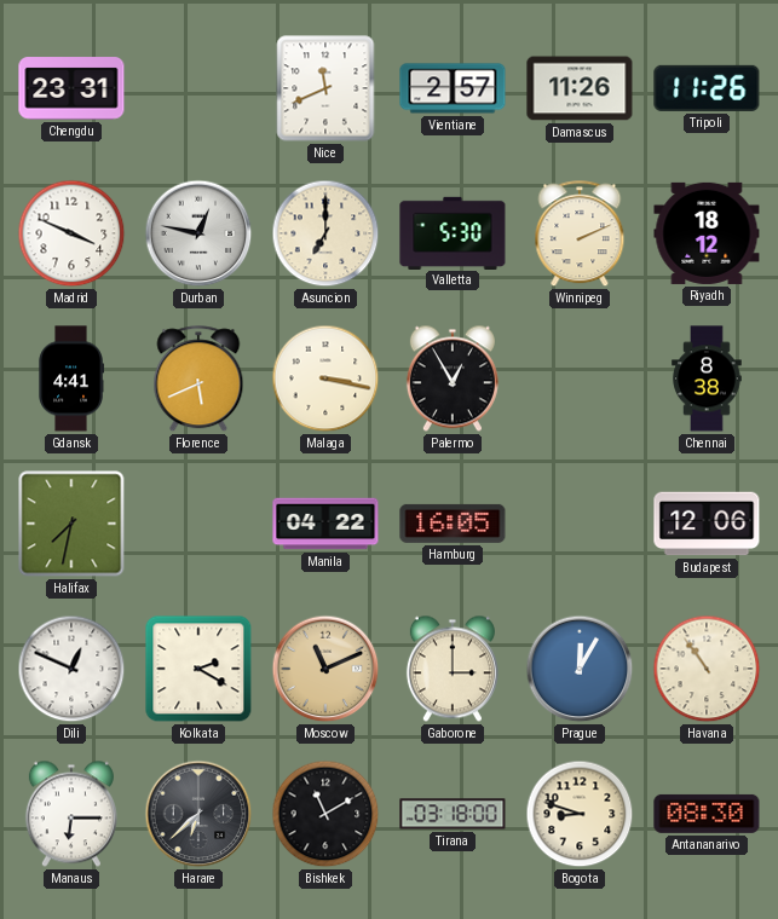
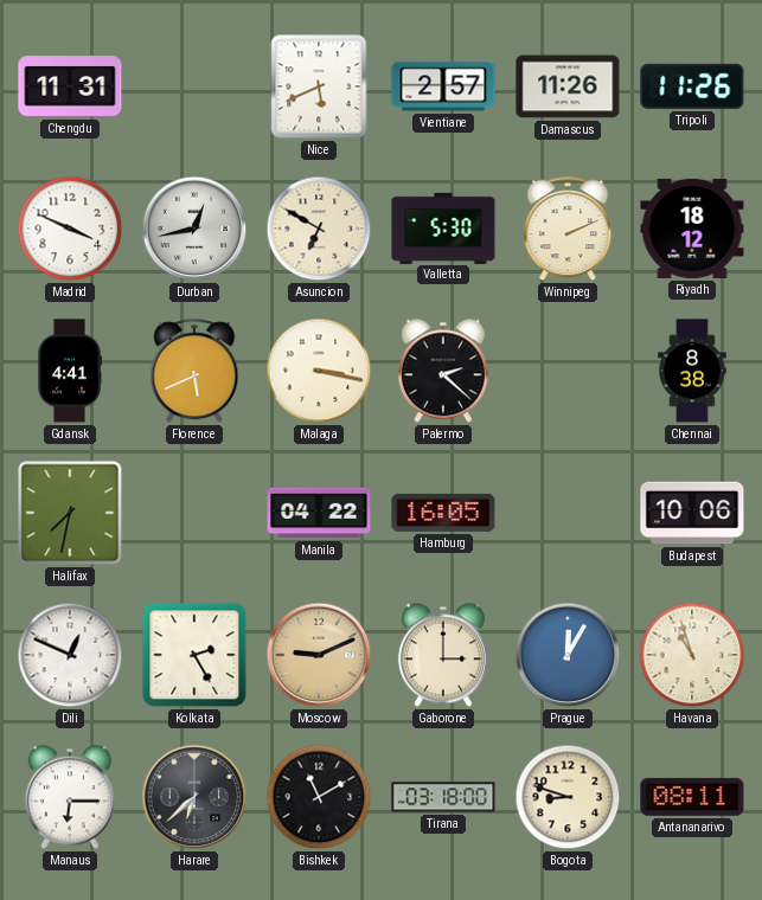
Chengdu: 23:31 -> 11:31 (70, 86)
Nice: 11:41 -> 5:41 (319, 86)
Durban: 12:47 -> 12:43 (194, 229)
Asuncion: 7:00 -> 6:50 (319, 229)
Palermo: 12:55 -> 2:22 (443, 371)
Budapest: 12:06 -> 10:06 (692, 513)
Kolkata: 2:20 -> 2:25 (194, 655)
Moscow: 11:11 -> 9:11 (319, 655)
Havana: 10:54 -> 10:57 (692, 655)
Antananarivo: 08:30 -> 08:11 (692, 797)
